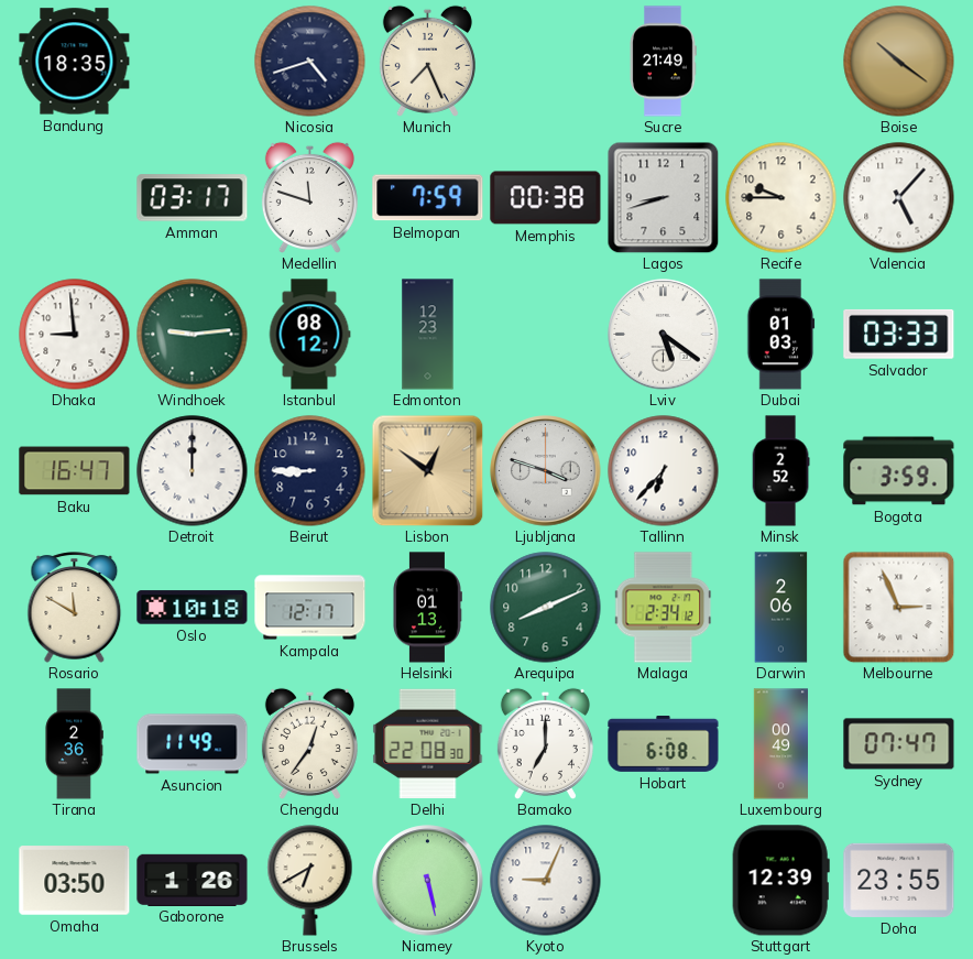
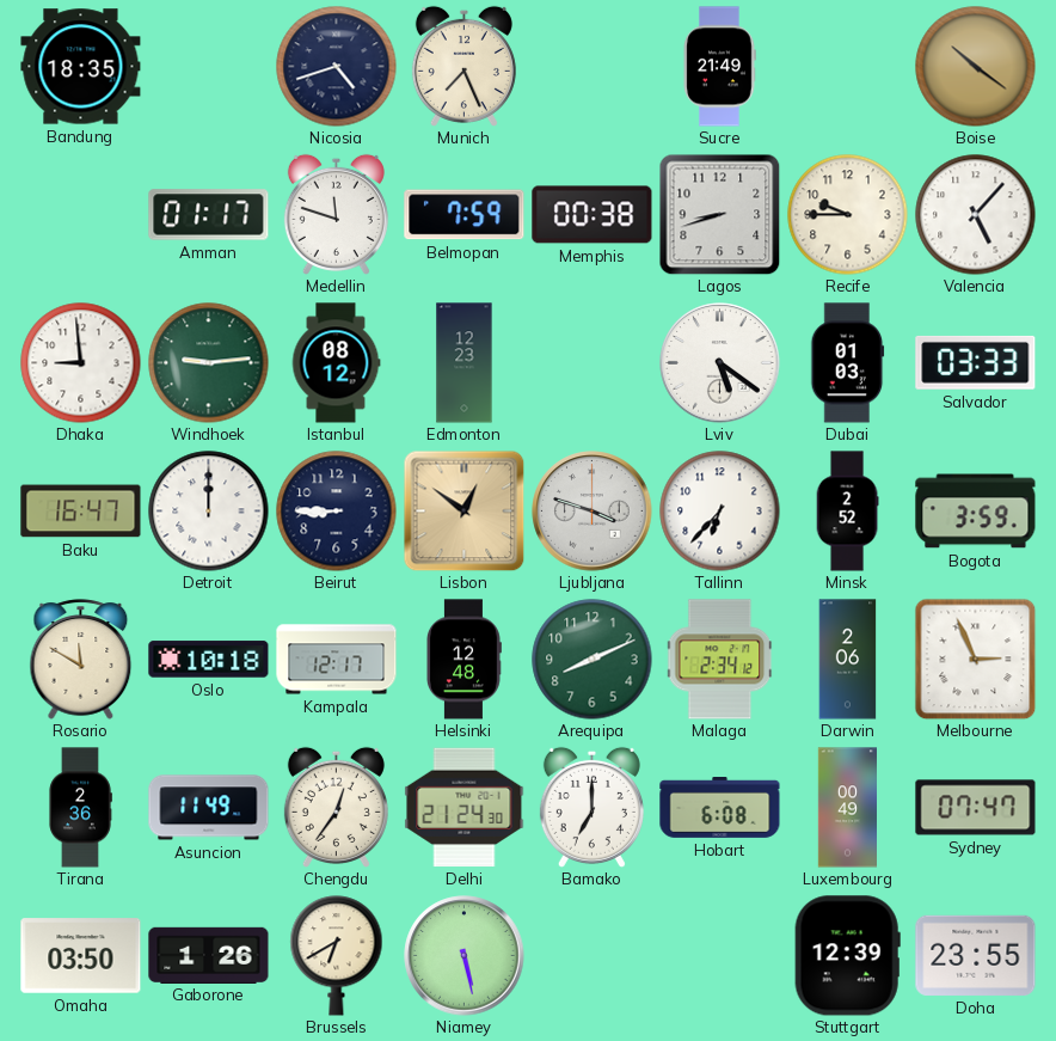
Amman: 03:17 -> 01:17 (209, 215)
Helsinki: 01:13 -> 12:48 (465, 660)
Delhi: 22:08 -> 21:24 (465, 808)
Kyoto: 9:04 -> none (546, 881)
